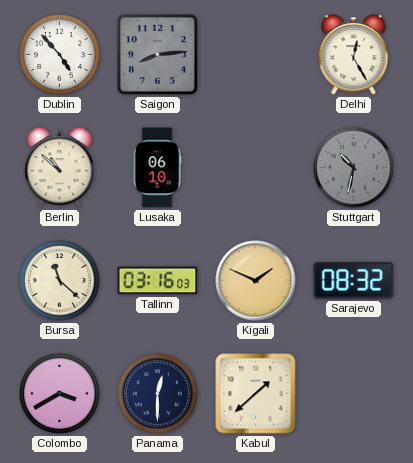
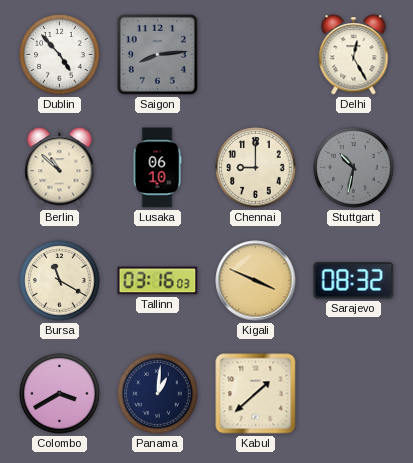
Chennai: none -> 9:00 (256, 168)
Bursa: 11:22 -> 11:20 (60, 281)
Kigali: 1:49 -> 3:49 (256, 281)
Panama: 12:30 -> 1:01 (158, 394)
